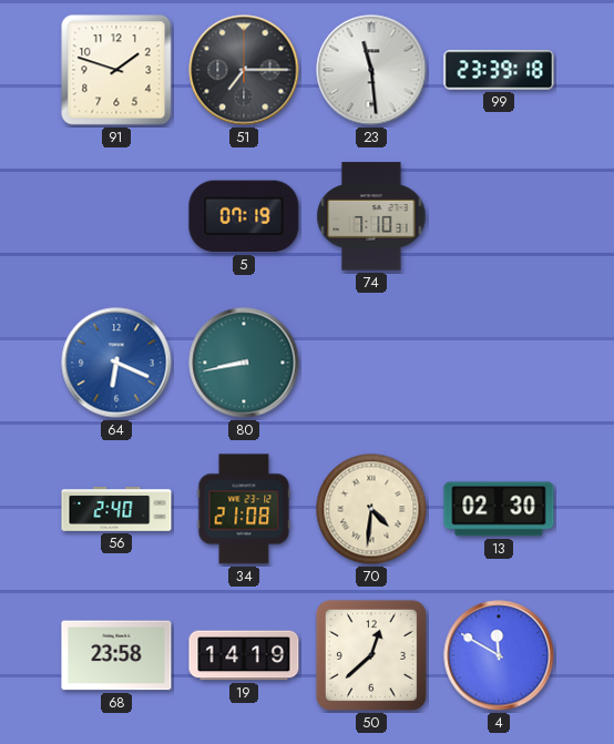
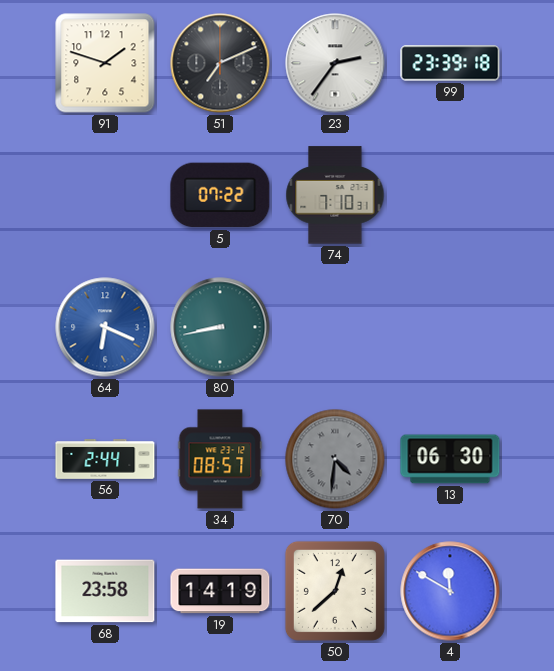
51: 7:15 -> 7:11 (220, 63)
23: 11:29 -> 2:36 (335, 63)
5: 07:19 -> 07:22 (220, 195)
56: 2:40 -> 2:44 (105, 460)
34: 21:08 -> 08:57 (220, 459)
70 dial: cream -> grey (335, 459)
13: 02:30 -> 06:30 (450, 459)
